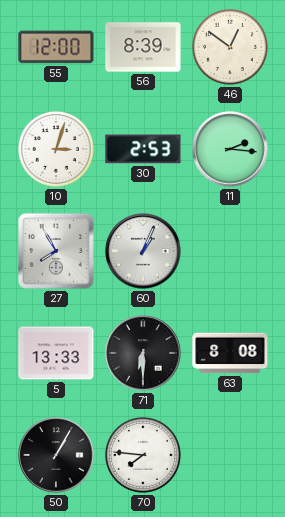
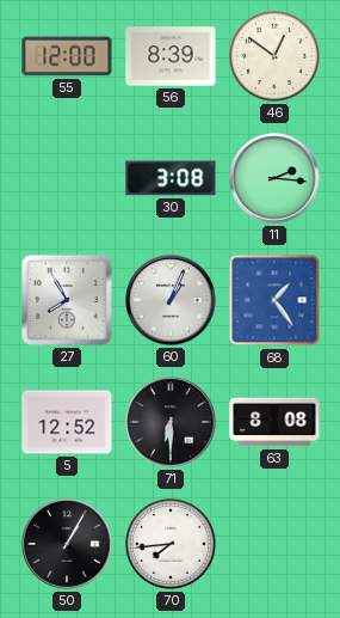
10: 3:03 -> none (56, 149)
30: 2:53 -> 3:08 (171, 178)
68: none -> 1:24 (274, 300)
5: 13:33 -> 12:52 (67, 422)
70: 7:46 -> 7:44 (171, 544)
